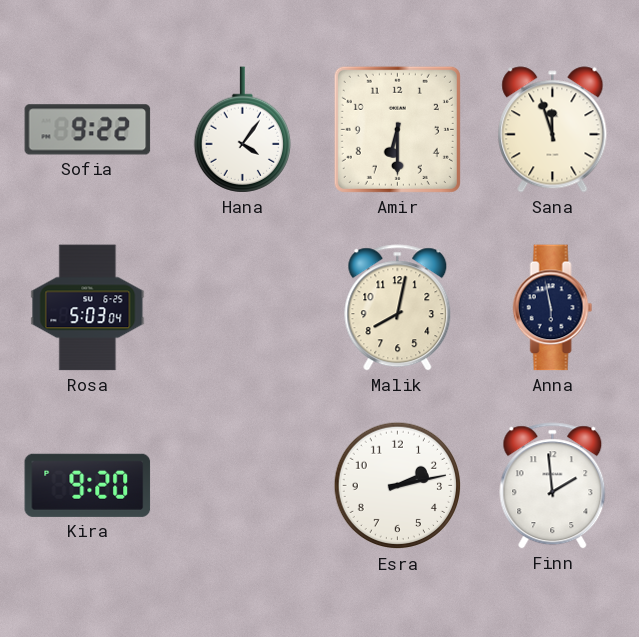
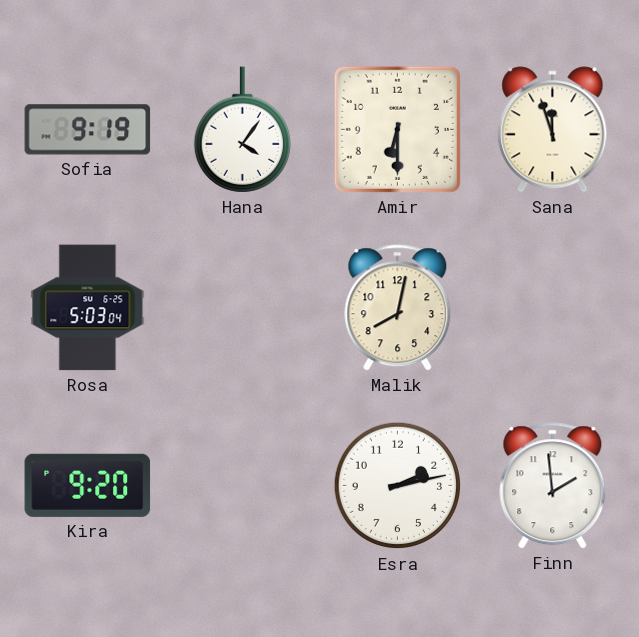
Sofia: 9:22 -> 9:19 (88, 130)
Anna: 5:58 -> none (553, 308)
